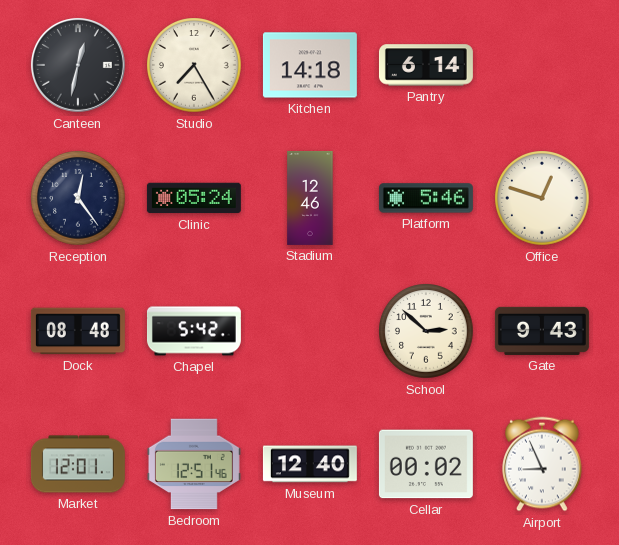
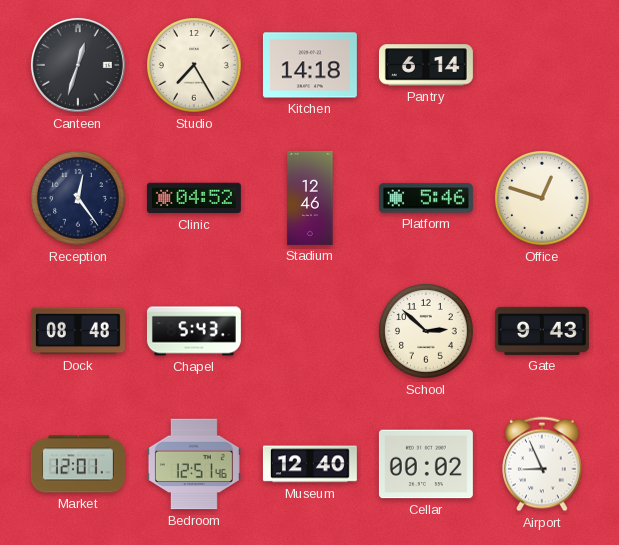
Canteen: 12:32 -> 12:33 (78, 65)
Clinic: 05:24 -> 04:52 (194, 198)
Chapel: 5:42 -> 5:43 (194, 331)
